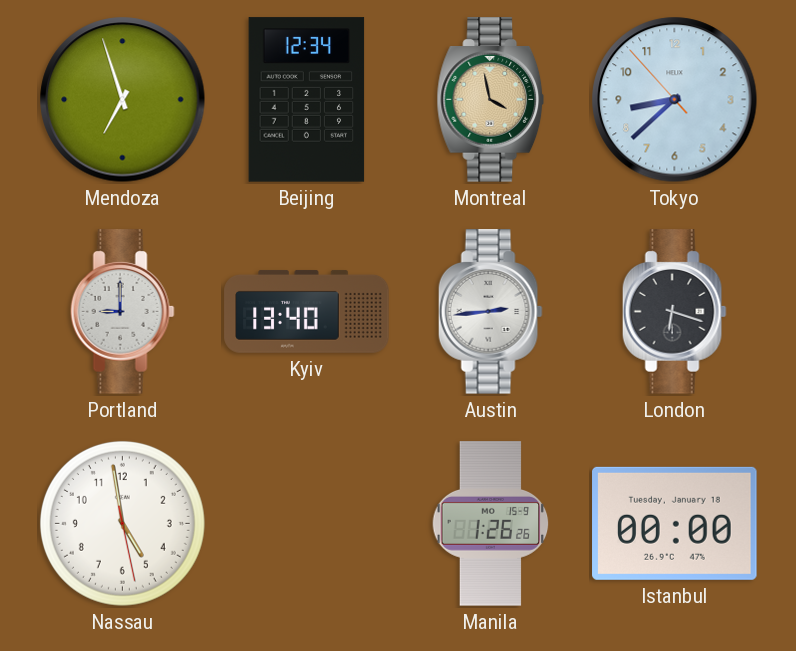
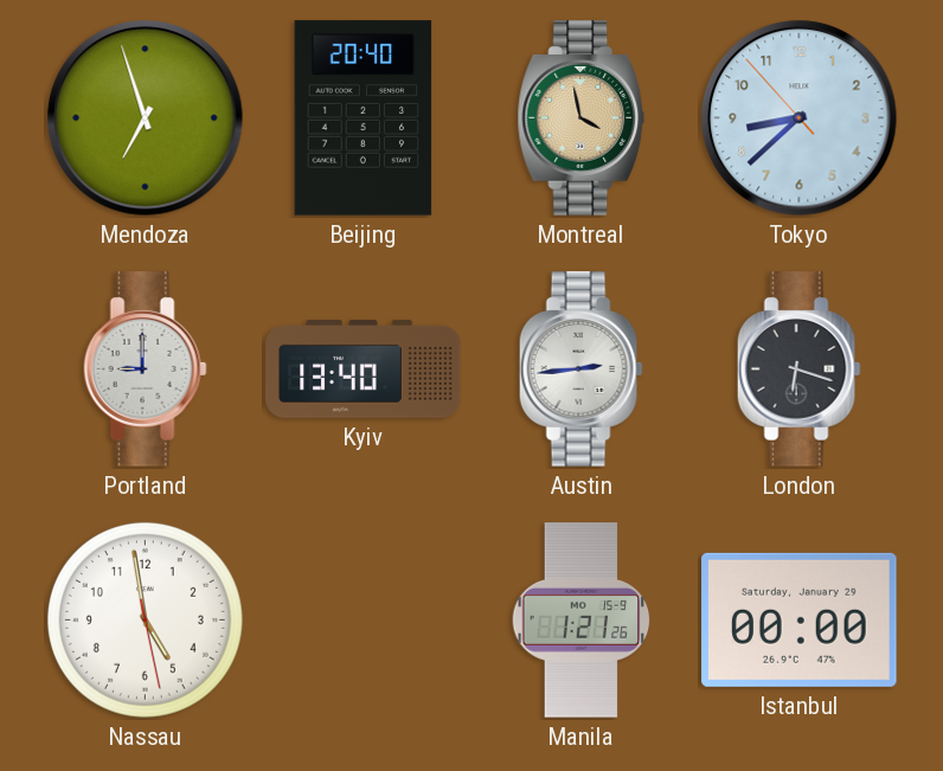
Beijing: 12:34 -> 20:40 (364, 118)
Manila: 1:26 -> 1:21 (582, 621)
Istanbul date: Tuesday, January 18 -> Saturday, January 29 (800, 619)
